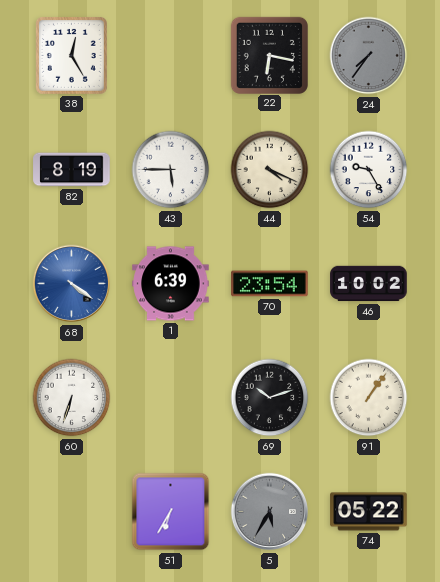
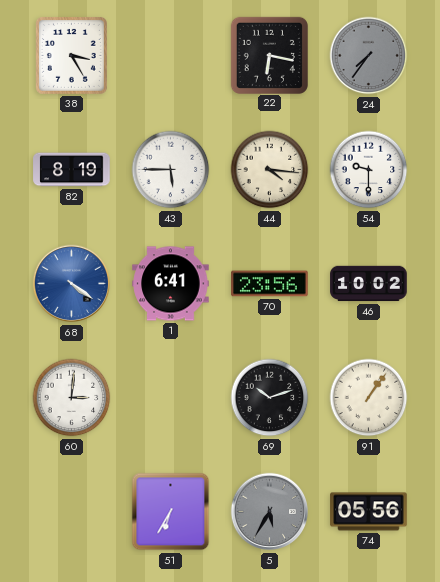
38: 12:25 -> 3:25 (71, 55)
44: 4:19 -> 4:16 (270, 170)
54: 9:25 -> 9:30 (369, 170)
1: 6:39 -> 6:41 (171, 284)
70: 23:54 -> 23:56 (270, 284)
60: 6:33 -> 3:01 (72, 398)
74: 05:22 -> 05:56 (369, 512)
